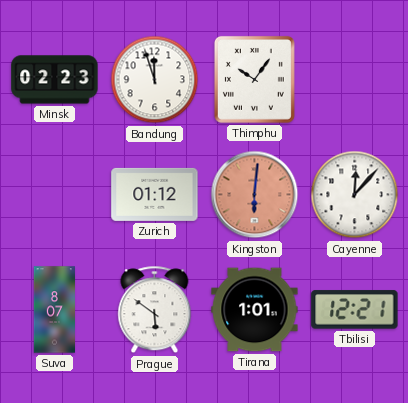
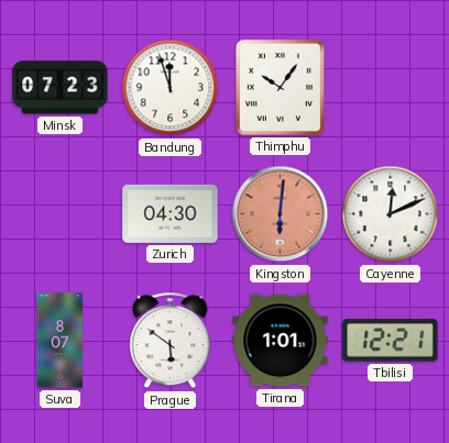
Minsk: 02:23 -> 07:23 (61, 88)
Zurich: 01:12 -> 04:30 (171, 213)
Cayenne: 12:07 -> 12:11 (391, 214)
